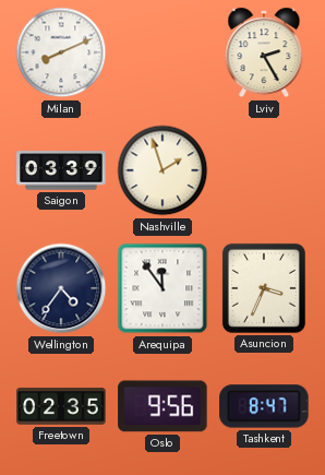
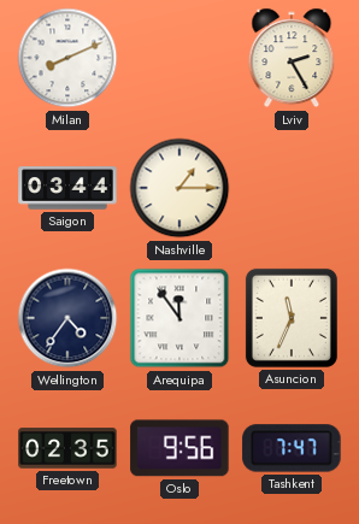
Saigon: 03:39 -> 03:44 (67, 188)
Nashville: 1:57 -> 1:15 (179, 188)
Asuncion: 3:34 -> 11:34 (292, 318)
Tashkent: 8:47 -> 7:47 (292, 448)
